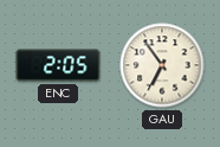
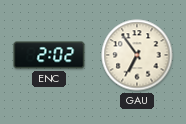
ENC: 2:05 -> 2:02 (49, 55)
